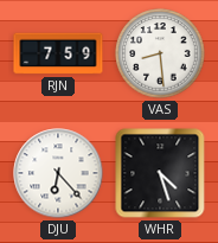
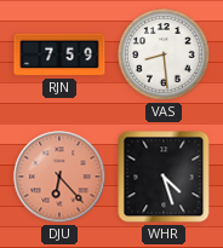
DJU dial: white -> salmon (59, 177)
